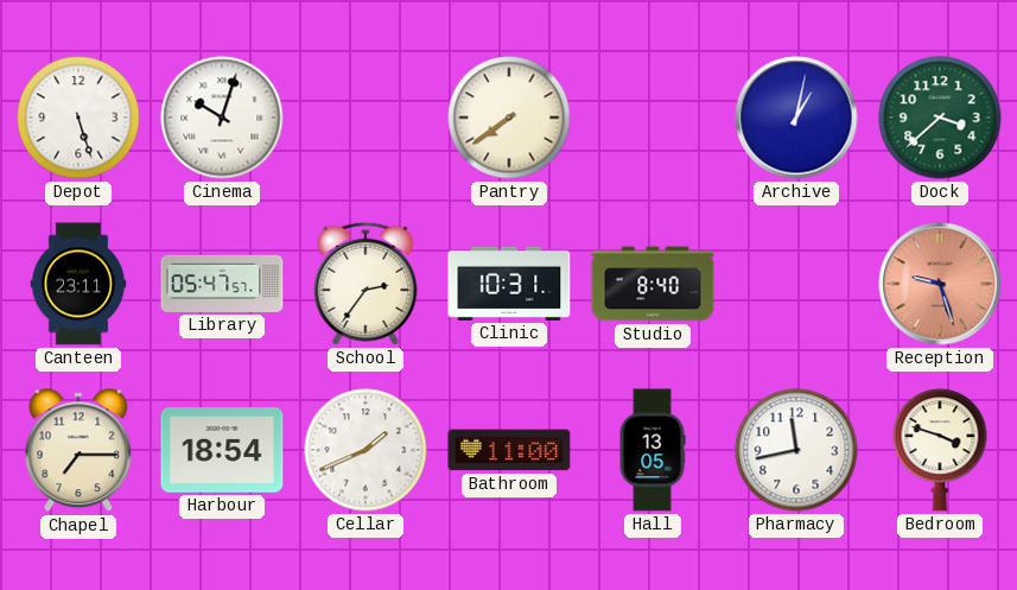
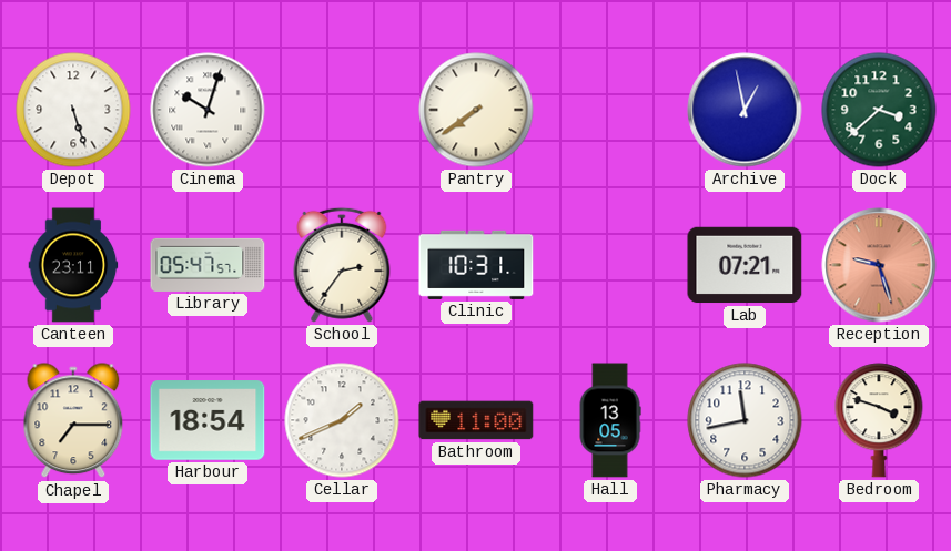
Archive: 1:02 -> 12:58 (745, 110)
Studio: 8:40 -> none (653, 284)
Lab: none -> 07:21 (745, 265)
